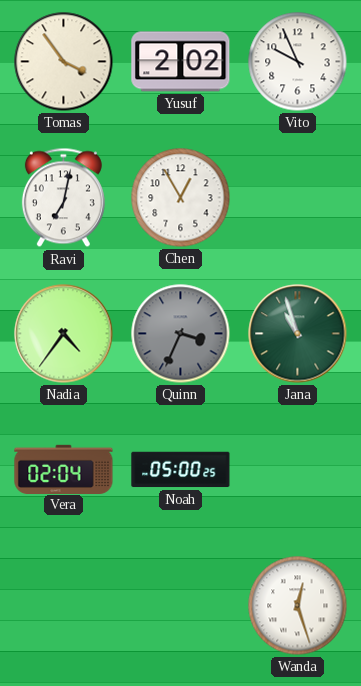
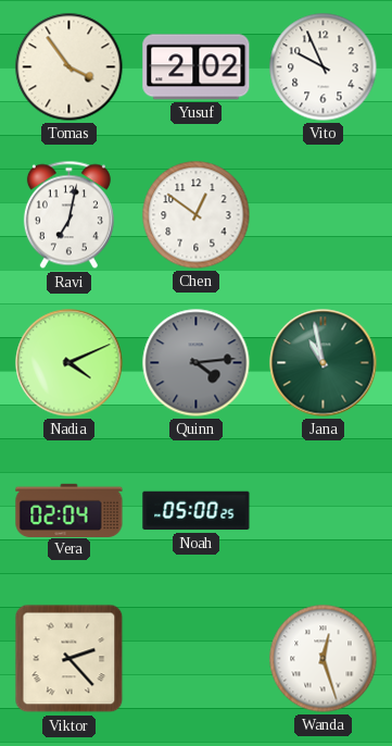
Chen: 12:55 -> 12:51 (197, 215)
Nadia: 4:36 -> 4:11 (69, 363)
Quinn: 3:34 -> 4:14 (197, 363)
Jana: 10:57 -> 10:58 (324, 363)
Viktor: none -> 2:23 (69, 659)
